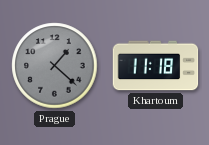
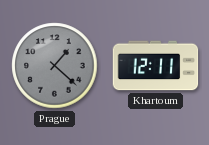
Khartoum: 11:18 -> 12:11 (156, 66)
